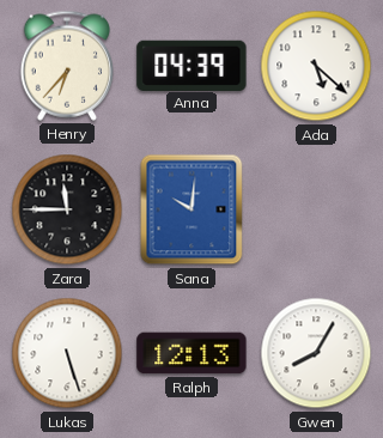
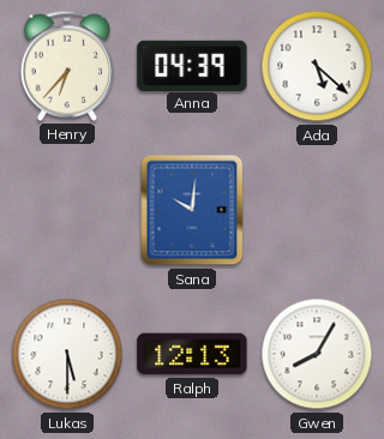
Zara: 11:45 -> none (67, 209)
Lukas: 5:27 -> 5:30 (67, 354)
